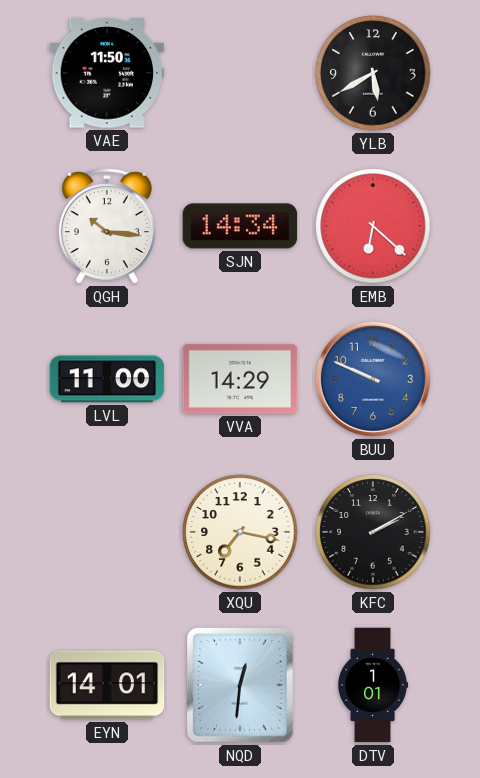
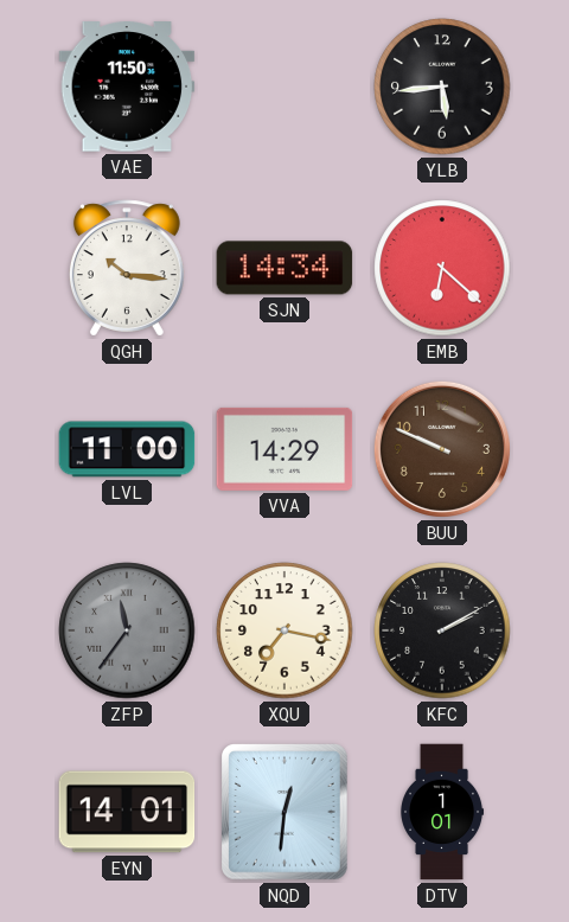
YLB: 5:40 -> 5:44 (442, 87)
BUU dial: blue -> brown (442, 449)
ZFP: none -> 11:36 (127, 630)
